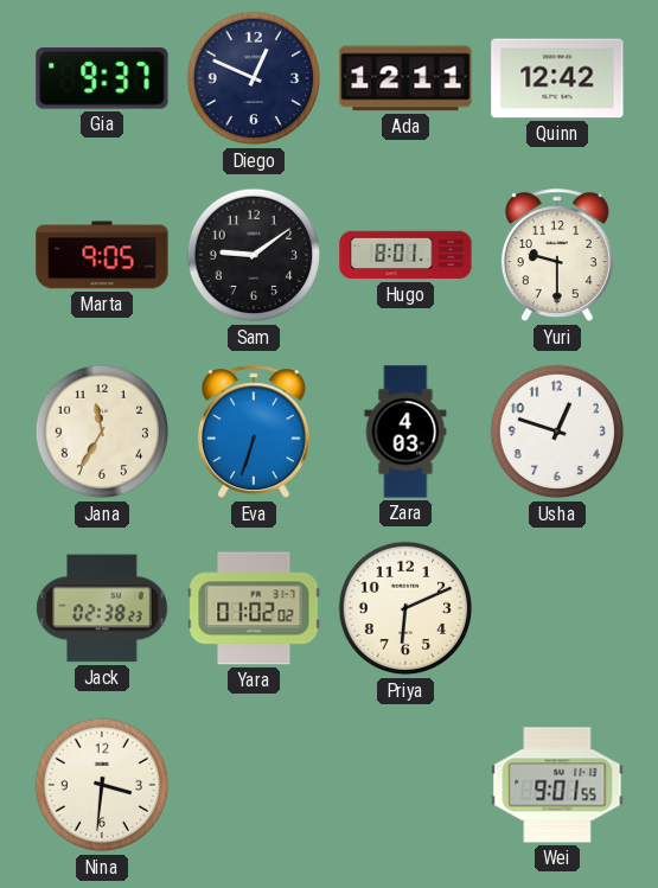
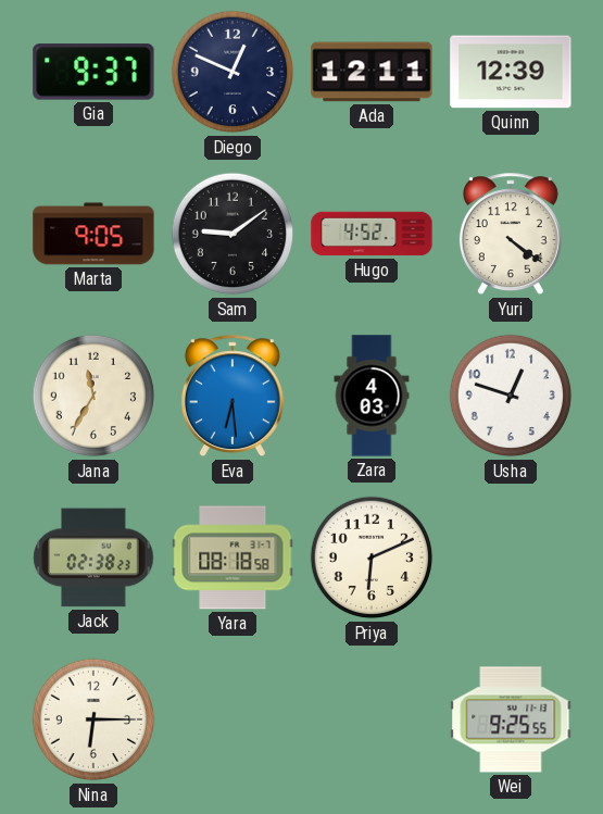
Quinn: 12:42 -> 12:39 (511, 72)
Hugo: 8:01 -> 4:52 (372, 234)
Yuri: 9:30 -> 4:21 (511, 235)
Eva: 6:33 -> 6:29 (233, 397)
Yara: 01:02 -> 08:18 (233, 558)
Nina: 3:31 -> 6:15 (93, 719)
Wei: 9:01 -> 9:25 (511, 719)
